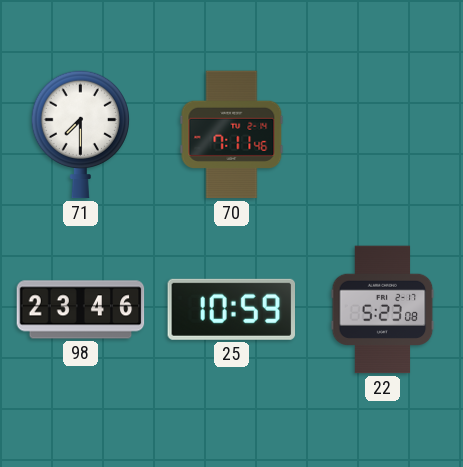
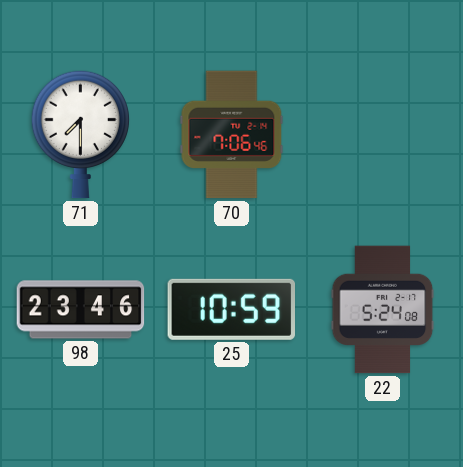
70: 7:11 -> 7:06 (232, 135)
22: 5:23 -> 5:24 (383, 310)
